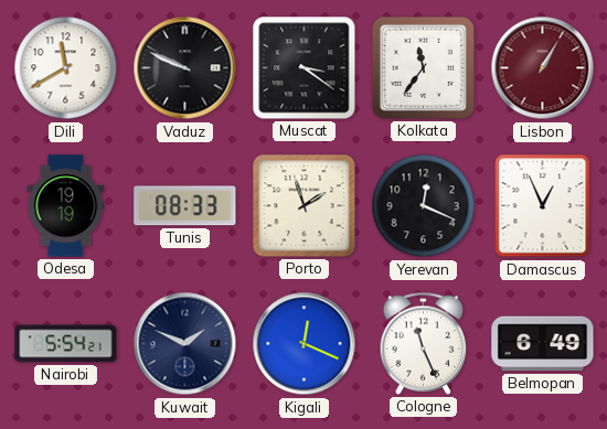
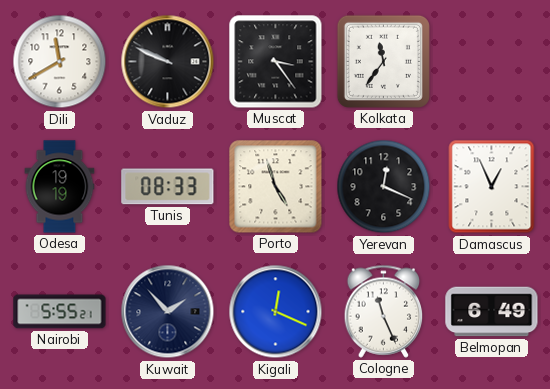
Muscat: 3:21 -> 3:24 (276, 62)
Lisbon: 1:05 -> none (543, 68)
Porto: 1:57 -> 4:57 (276, 187)
Nairobi: 5:54 -> 5:55 (60, 312)
Kuwait: 1:49 -> 1:53 (168, 312)
